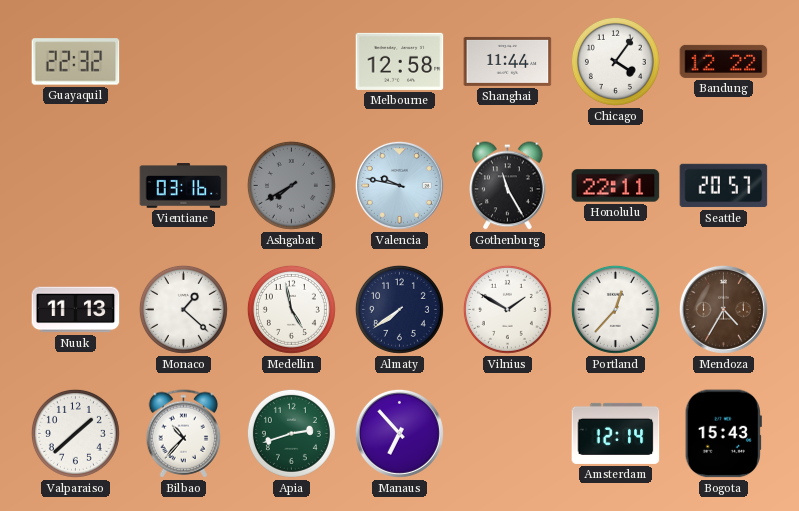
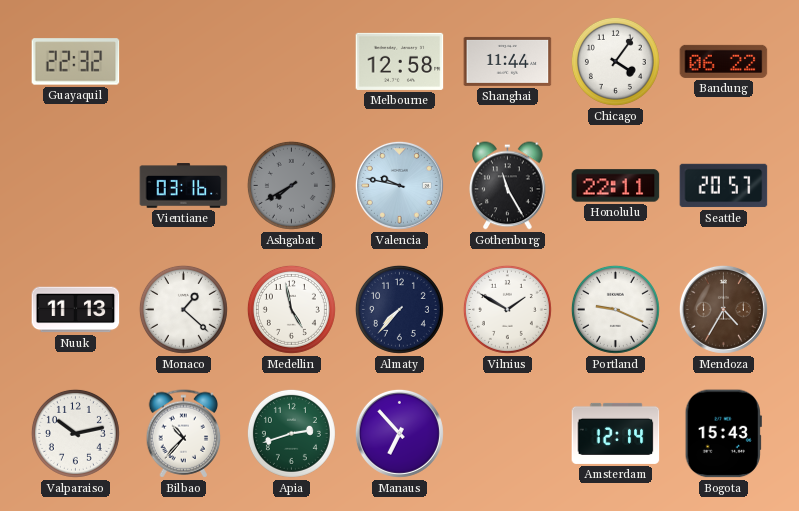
Bandung: 12:22 -> 06:22 (724, 61)
Almaty: 7:39 -> 7:37 (399, 309)
Portland: 12:37 -> 9:19 (615, 309)
Valparaiso: 1:38 -> 10:13 (75, 433)
